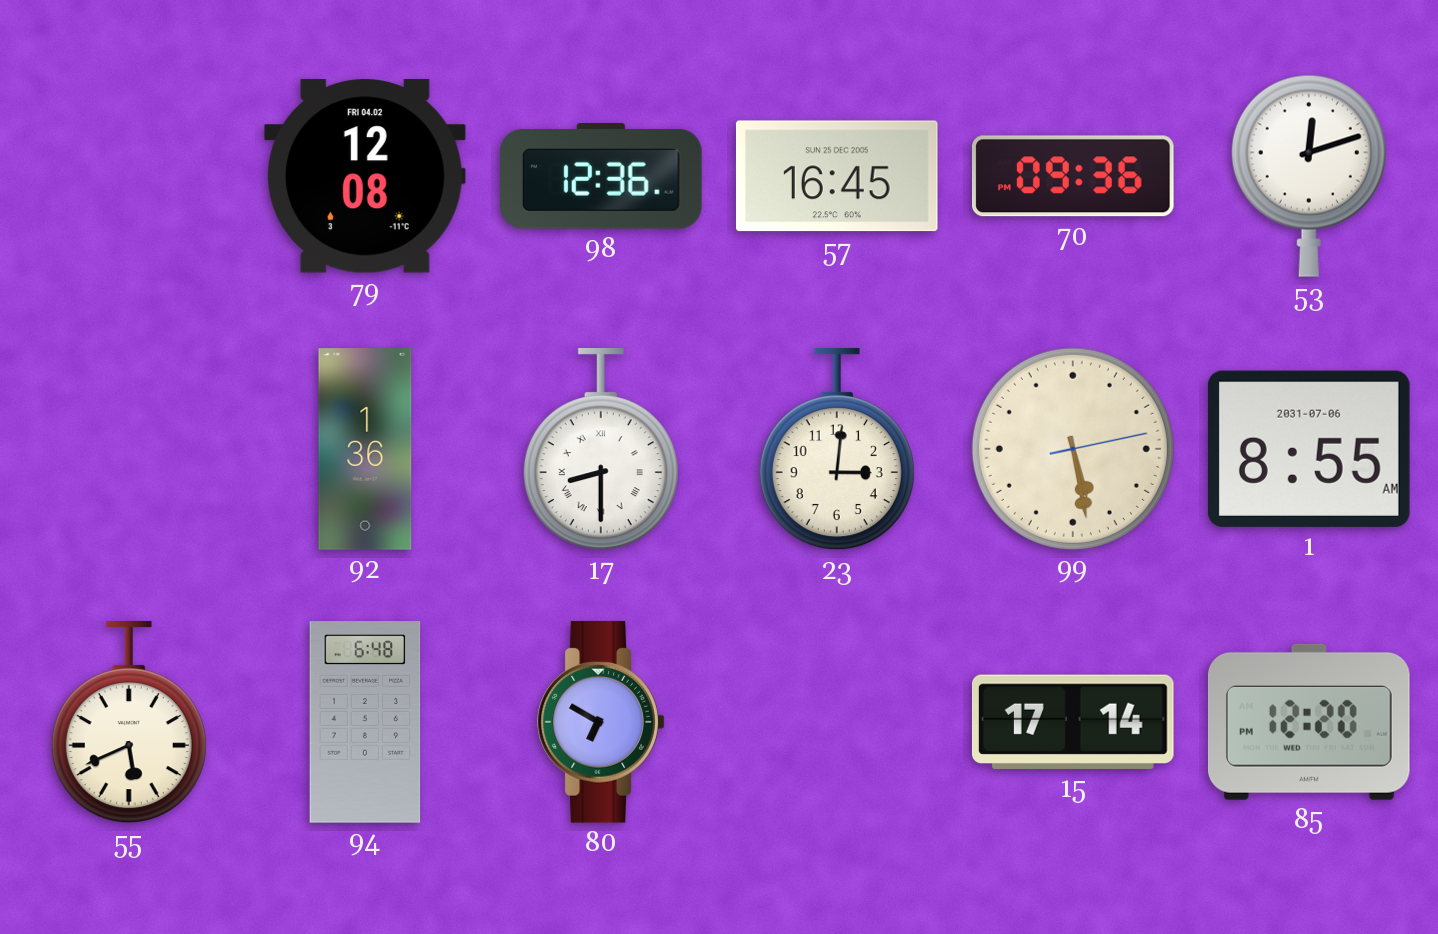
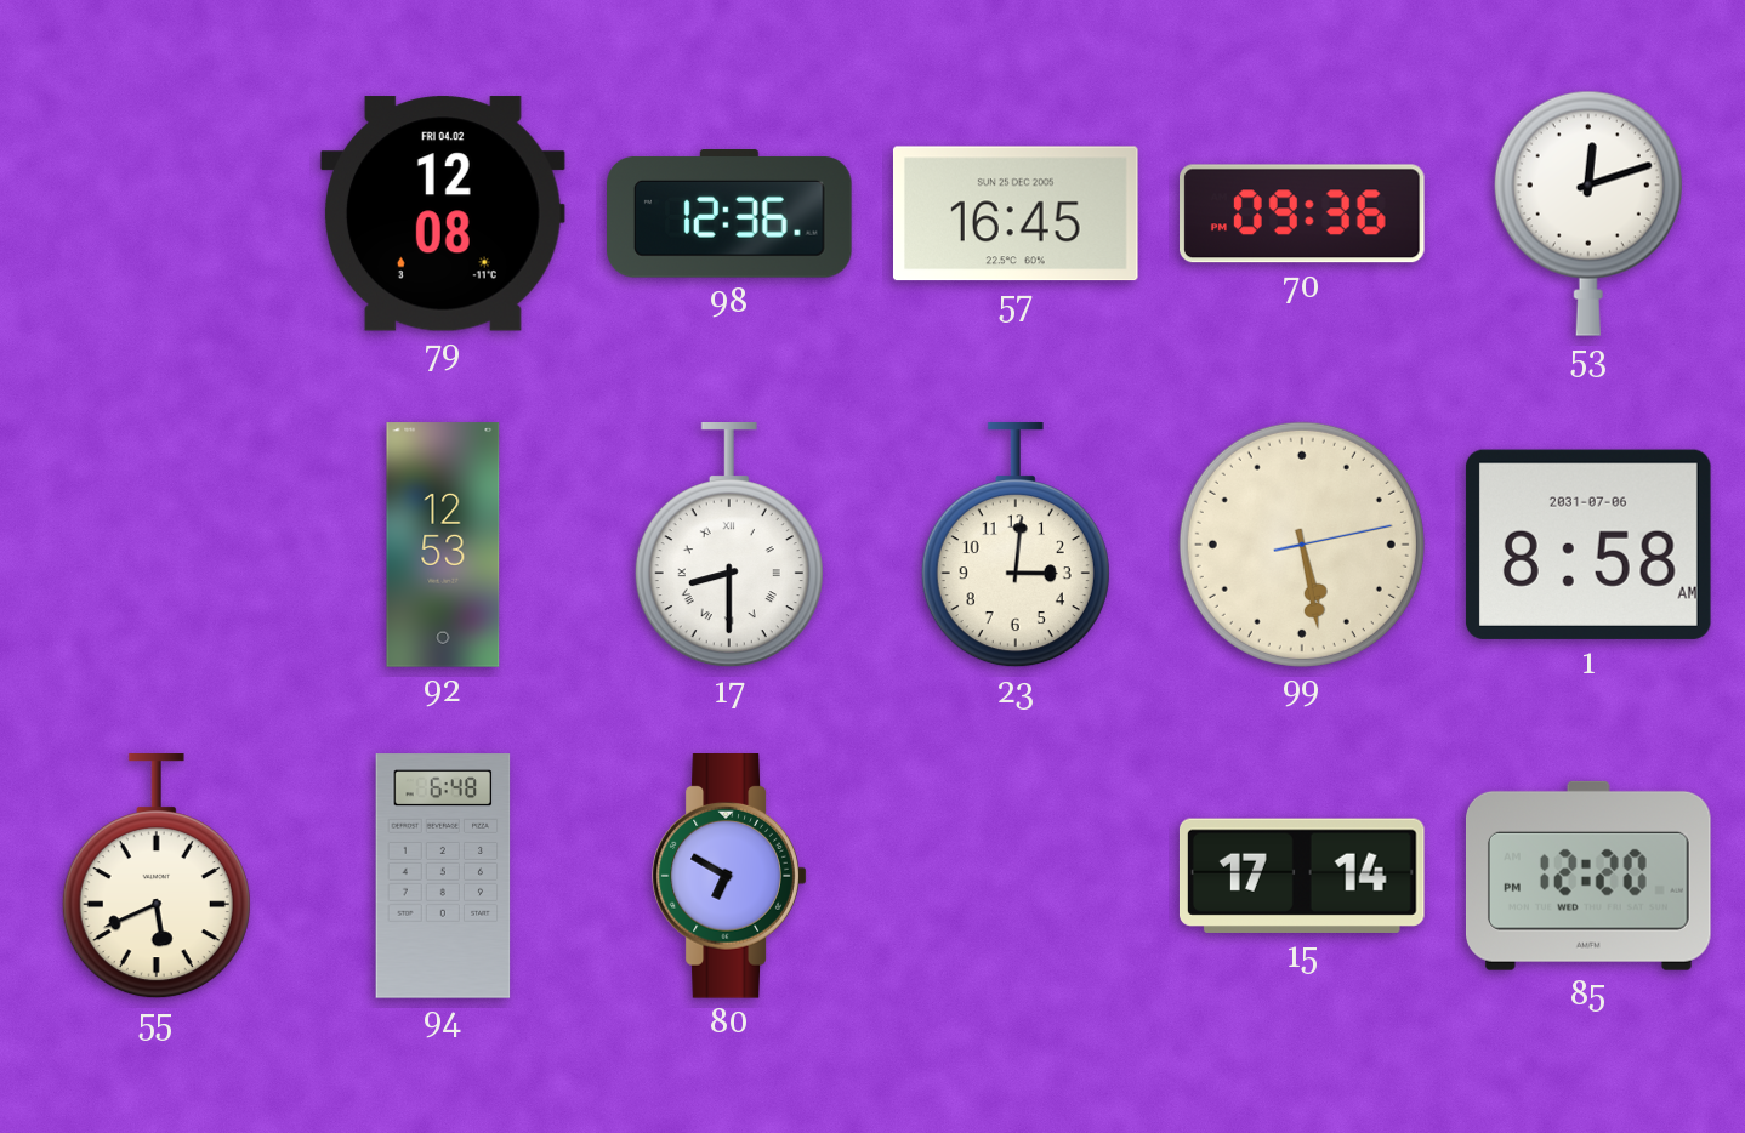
92: 1:36 -> 12:53 (443, 545)
1: 8:55 -> 8:58 (1588, 545)
